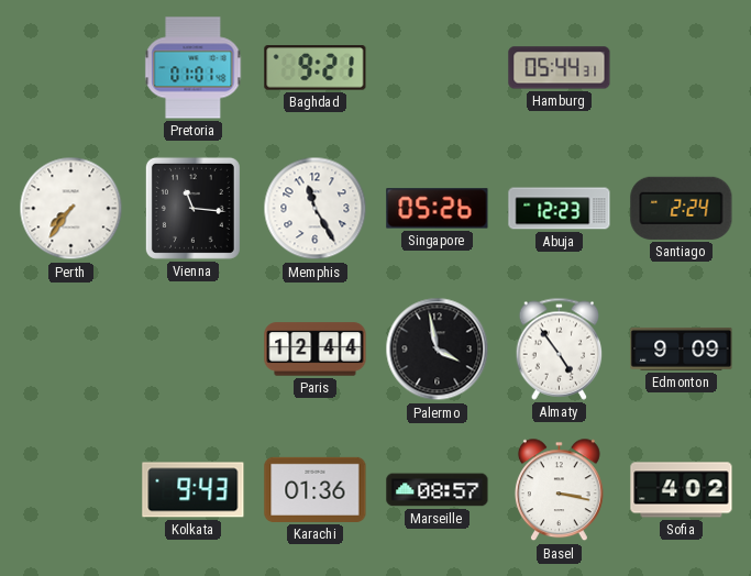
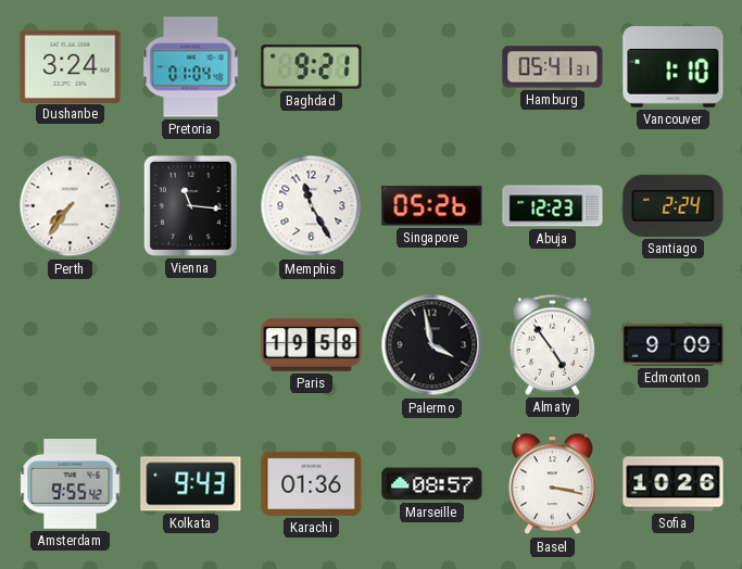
Dushanbe: none -> 3:24 (71, 66)
Pretoria: 01:01 -> 01:04 (191, 67)
Hamburg: 05:44 -> 05:41 (553, 67)
Vancouver: none -> 1:10 (674, 67)
Paris: 12:44 -> 19:58 (312, 345)
Amsterdam: none -> 9:55 (71, 484)
Sofia: 4:02 -> 10:26 (674, 484)
